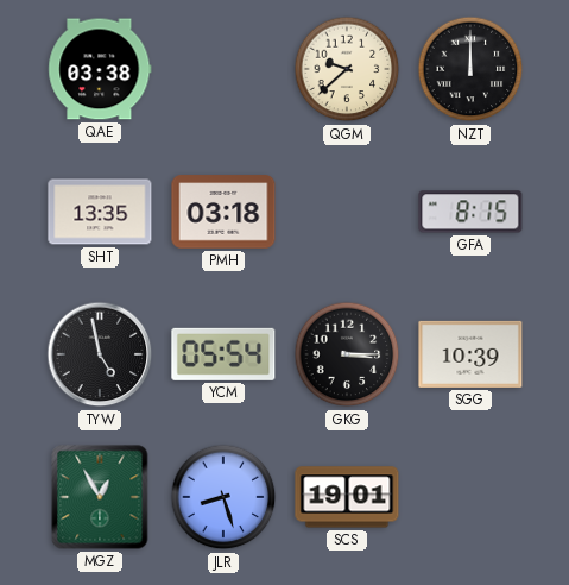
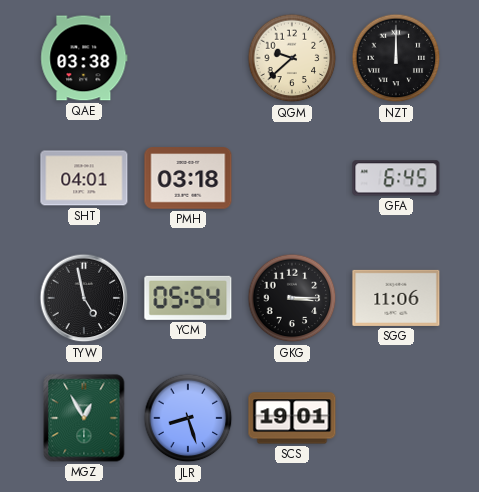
SHT: 13:35 -> 04:01 (84, 178)
GFA: 8:15 -> 6:45 (396, 178)
SGG: 10:39 -> 11:06 (396, 298)
